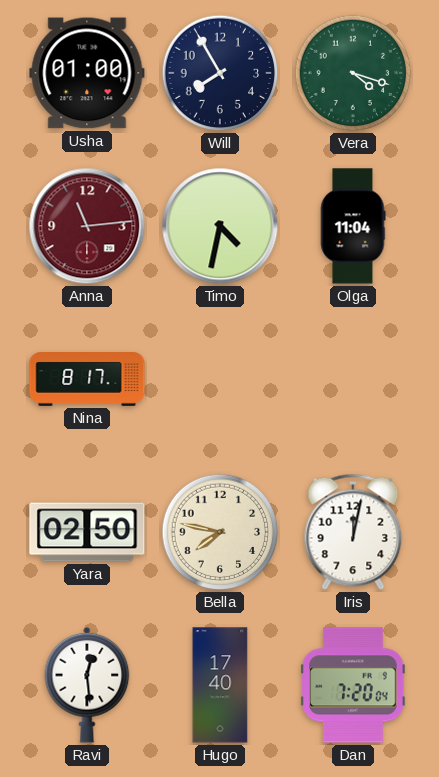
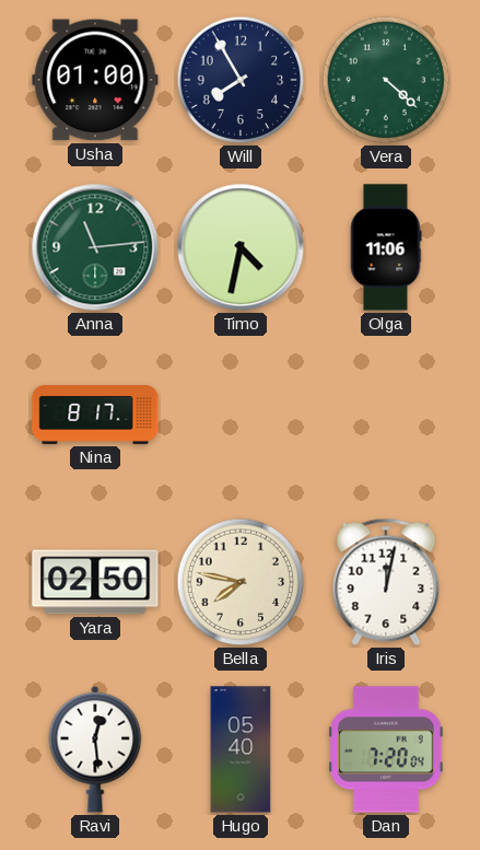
Vera: 4:18 -> 4:22 (386, 80)
Anna dial: burgundy -> green (95, 247)
Olga: 11:04 -> 11:06 (386, 247)
Hugo: 17:40 -> 05:40 (241, 749)
